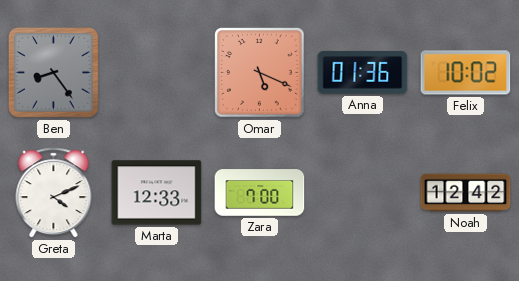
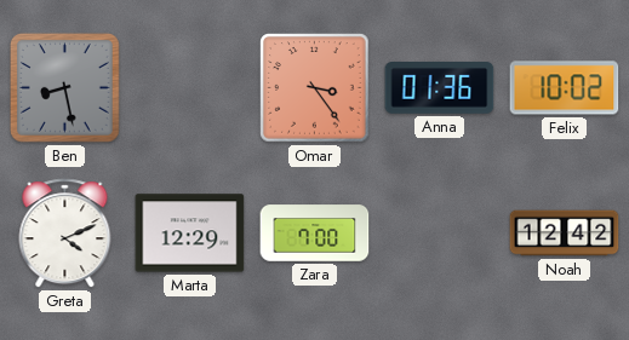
Ben: 8:24 -> 8:28 (65, 88)
Omar: 5:19 -> 3:24 (315, 88)
Marta: 12:33 -> 12:29 (190, 234)
